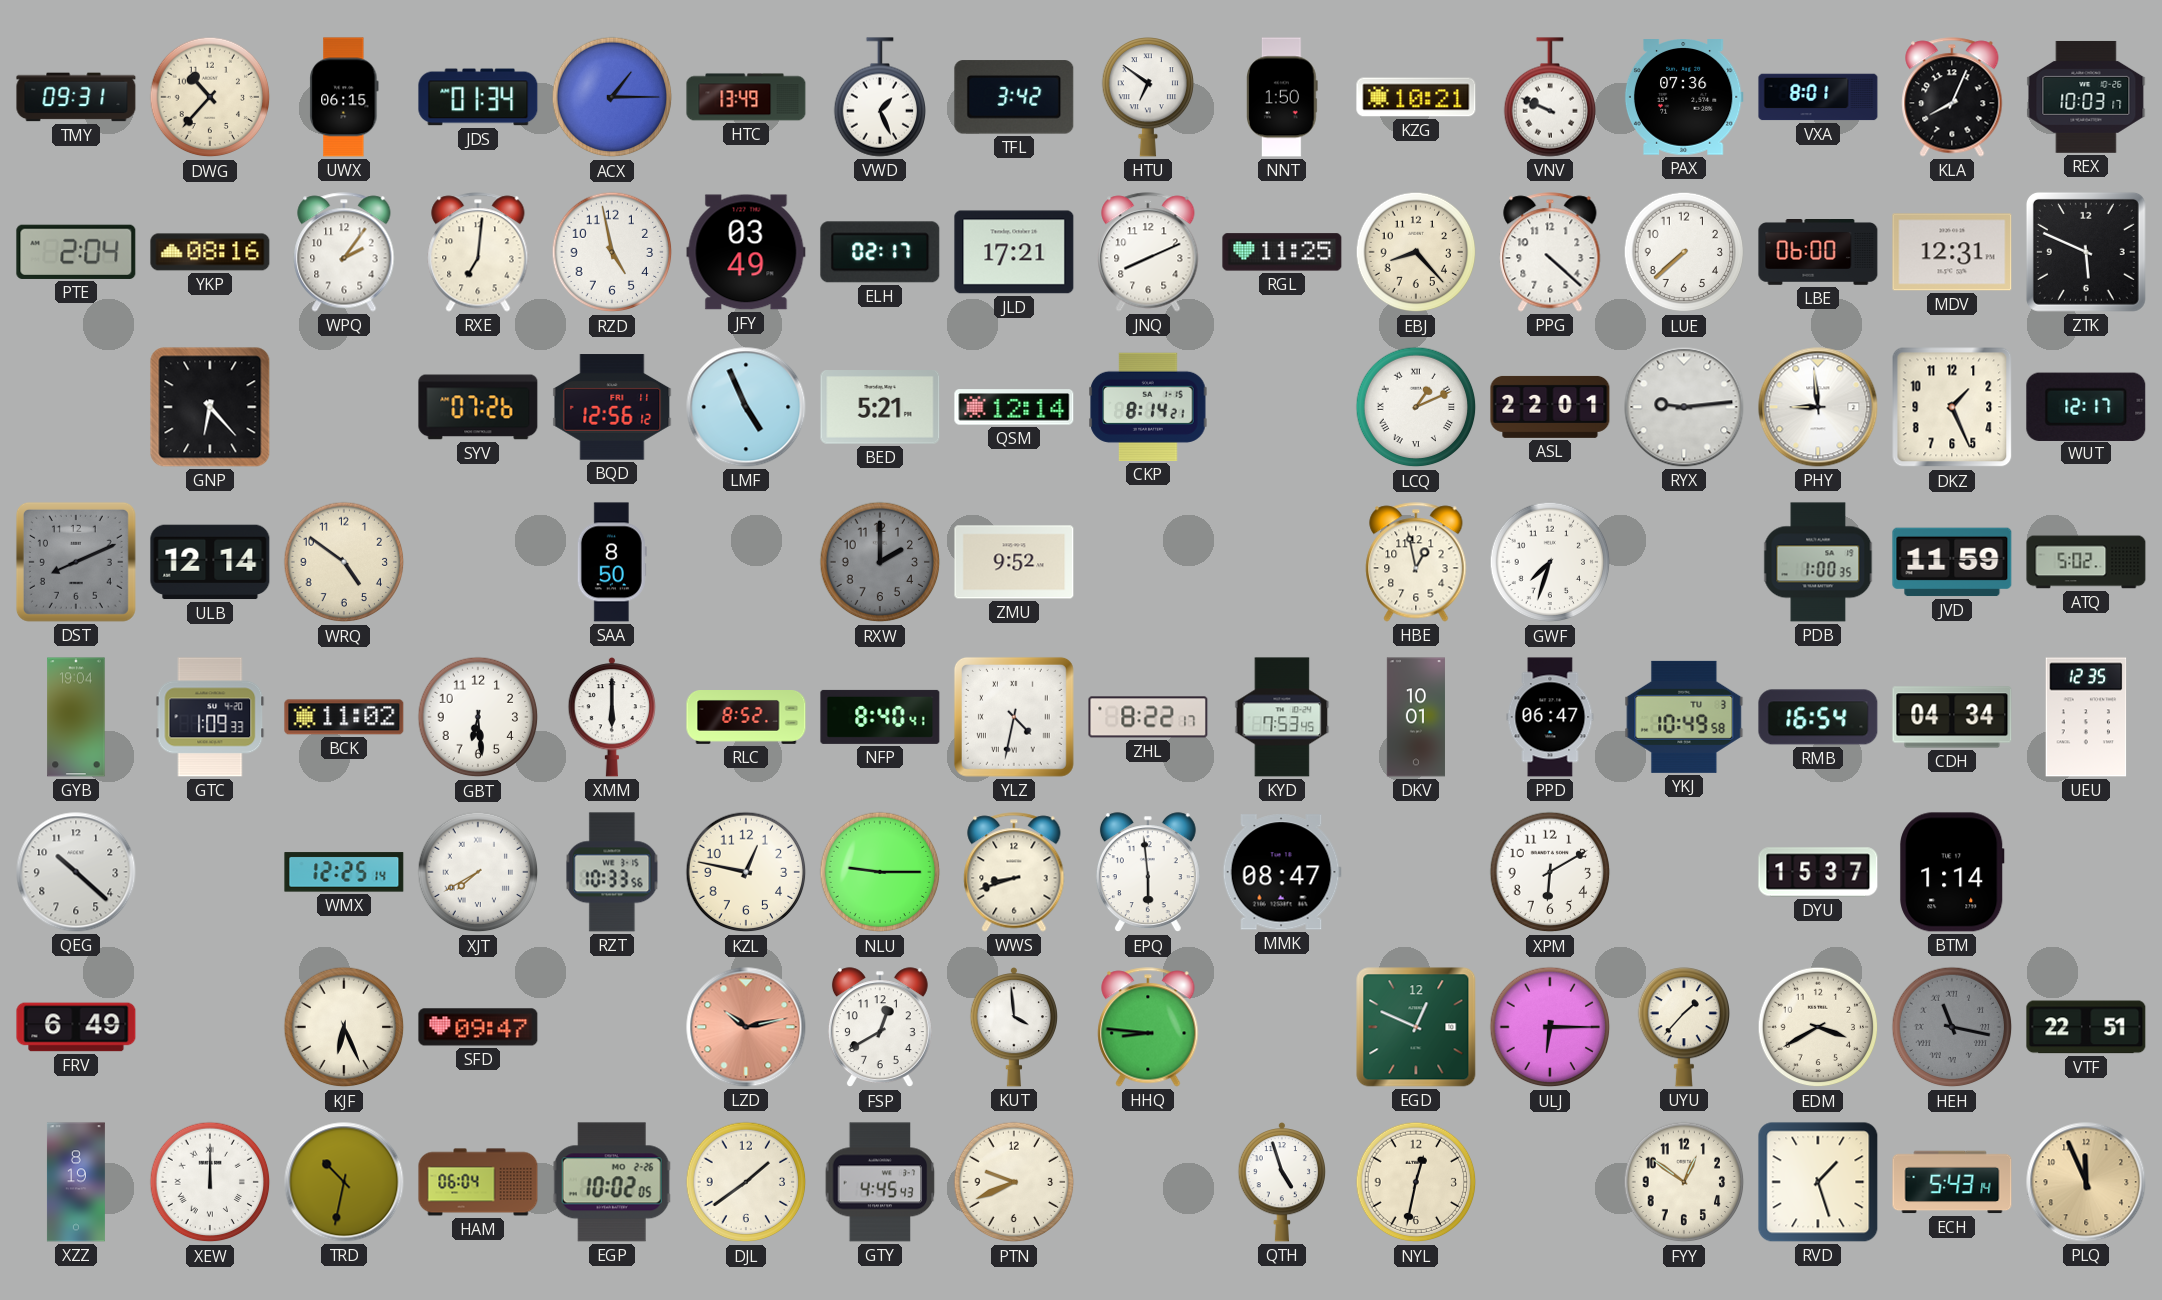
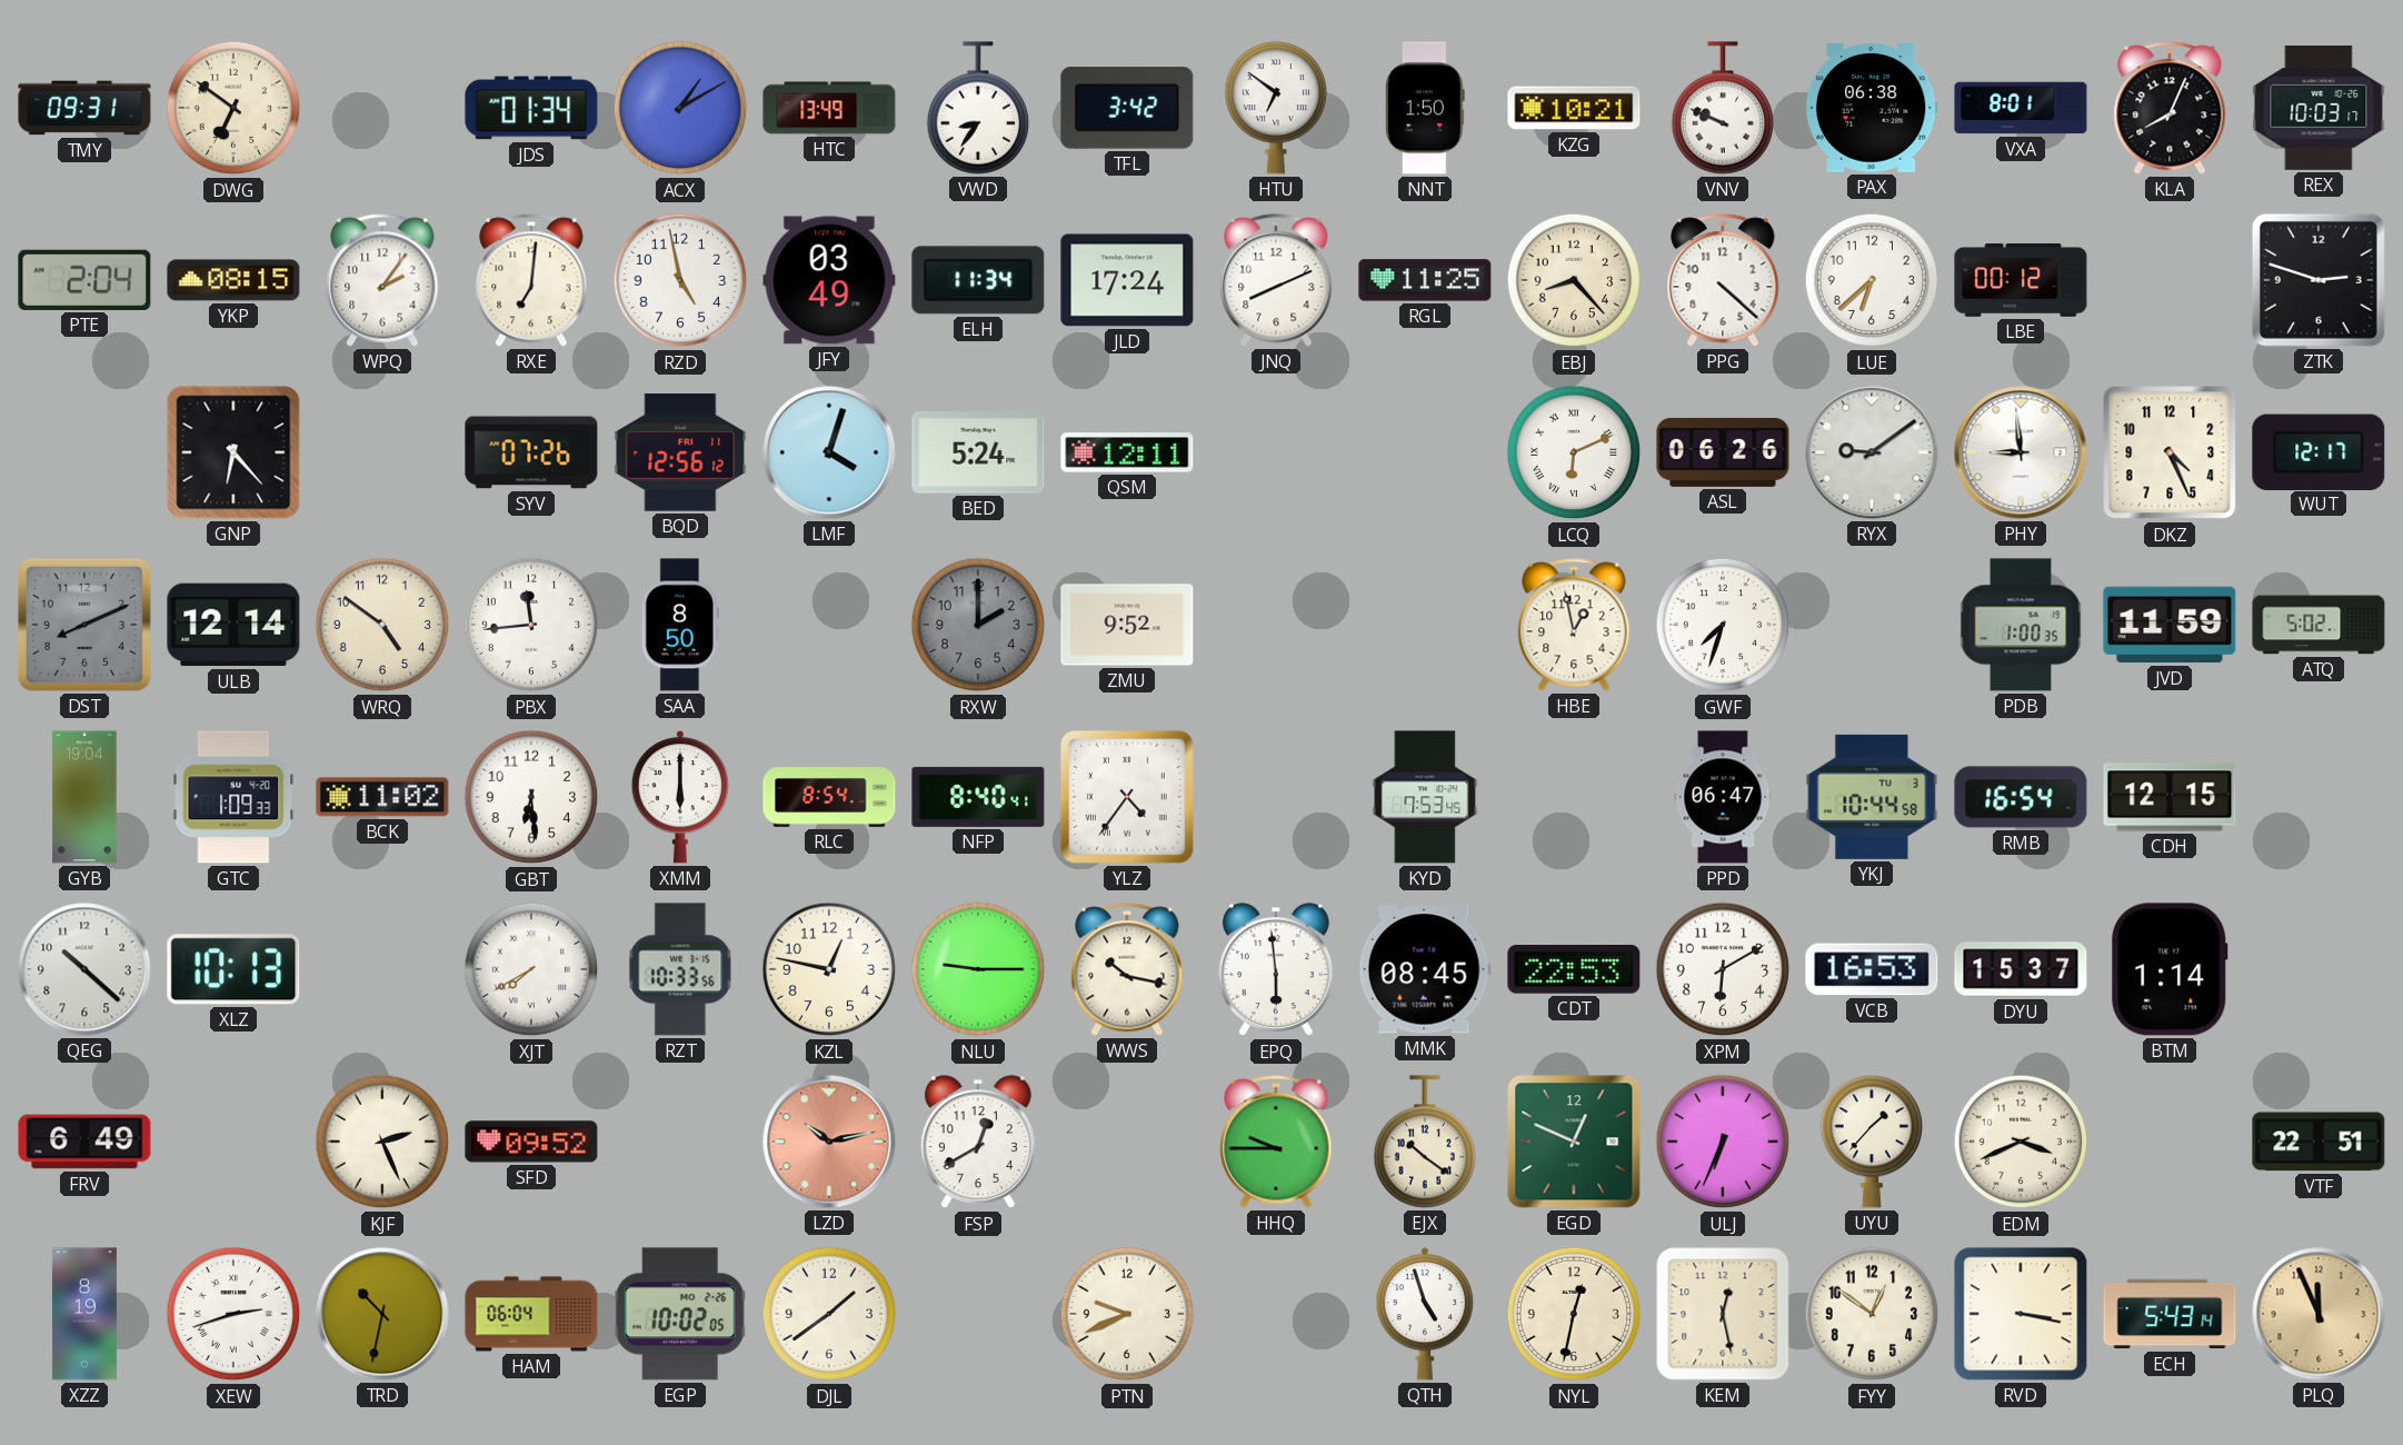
DWG: 10:37 -> 6:51 (233, 108)
UWX: 06:15 -> none (344, 97)
ACX: 1:15 -> 1:10 (680, 108)
VWD: 1:26 -> 8:36 (977, 108)
PAX: 07:36 -> 06:38 (1872, 109)
YKP: 08:16 -> 08:15 (233, 280)
ELH: 02:17 -> 11:34 (978, 280)
JLD: 17:21 -> 17:24 (1127, 280)
LUE: 7:38 -> 6:38 (1872, 280)
LBE: 06:00 -> 00:12 (2021, 281)
MDV: 12:31 -> none (1952, 252)
ZTK: 5:49 -> 2:48 (2319, 280)
LMF: 4:56 -> 4:03 (829, 452)
BED: 5:21 -> 5:24 (978, 454)
QSM: 12:14 -> 12:11 (1127, 452)
CKP: 8:14 -> none (1148, 407)
LCQ: 1:11 -> 6:11 (1574, 452)
ASL: 22:01 -> 06:26 (1723, 452)
RYX: 9:14 -> 9:09 (1872, 452)
DKZ: 1:26 -> 4:26 (2170, 452)
PBX: none -> 11:44 (531, 625)
RLC: 8:52 -> 8:54 (829, 798)
YLZ: 4:32 -> 4:36 (1127, 797)
ZHL: 8:22 -> none (1148, 717)
DKV: 10:01 -> none (1416, 717)
YKJ: 10:49 -> 10:44 (1872, 797)
CDH: 04:34 -> 12:15 (2170, 797)
UEU: 12:35 -> none (2086, 717)
XLZ: none -> 10:13 (233, 969)
WMX: 12:25 -> none (344, 872)
WWS: 8:42 -> 10:17 (1127, 969)
MMK: 08:47 -> 08:45 (1425, 969)
CDT: none -> 22:53 (1574, 970)
VCB: none -> 16:53 (1872, 969)
KJF: 6:26 -> 2:26 (382, 1142)
SFD: 09:47 -> 09:52 (531, 1142)
KUT: 3:59 -> none (1014, 1028)
HHQ: 8:46 -> 9:45 (1276, 1142)
EJX: none -> 10:21 (1424, 1142)
ULJ: 6:15 -> 6:34 (1723, 1142)
EDM: 3:40 -> 3:41 (2021, 1142)
HEH: 11:17 -> none (1952, 1027)
XEW: 12:00 -> 2:42 (233, 1314)
GTY: 4:45 -> none (880, 1182)
KEM: none -> 12:28 (1723, 1314)
RVD: 1:27 -> 3:17 (2021, 1314)
